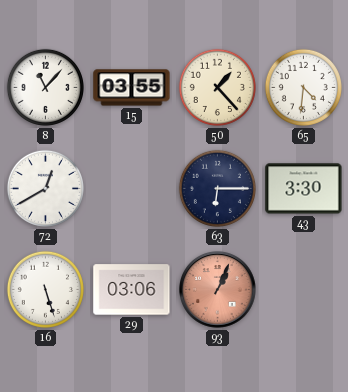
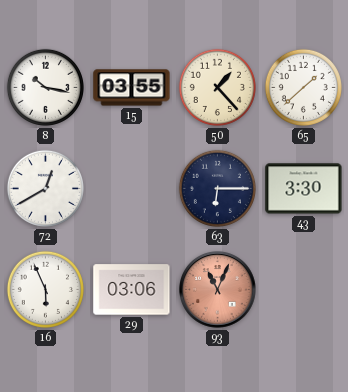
8: 11:07 -> 10:17 (45, 87)
65: 4:31 -> 1:38 (303, 87)
16: 5:27 -> 5:56 (45, 289)
93: 1:04 -> 11:04 (218, 290)
